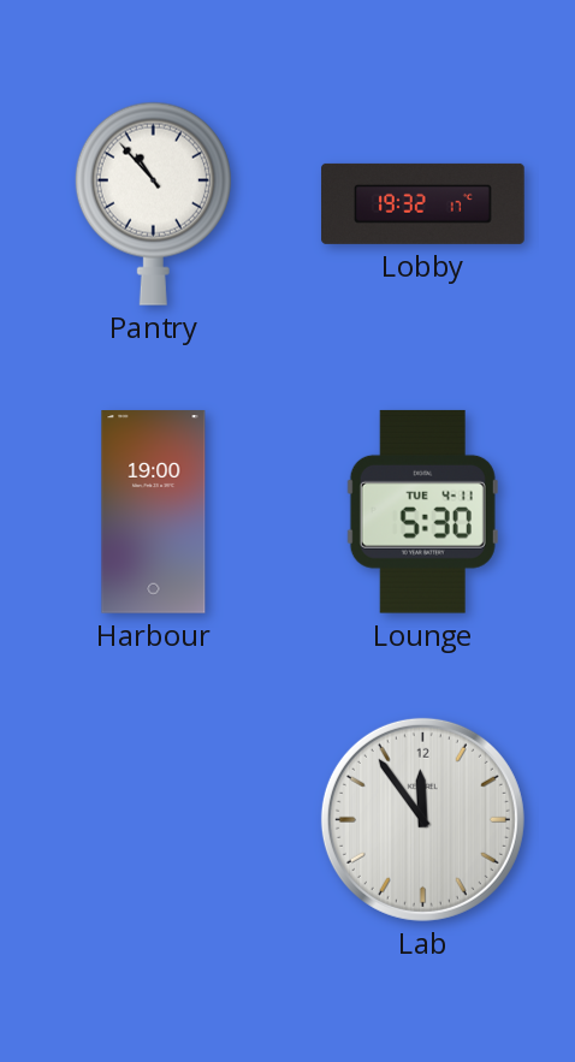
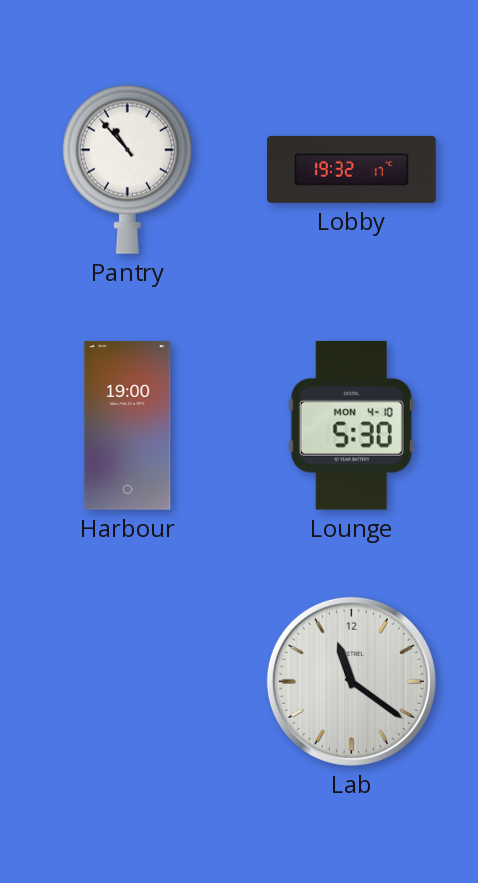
Lounge date: TUE 4-11 -> MON 4-10 (351, 425)
Lab: 11:54 -> 11:21 (351, 681)
